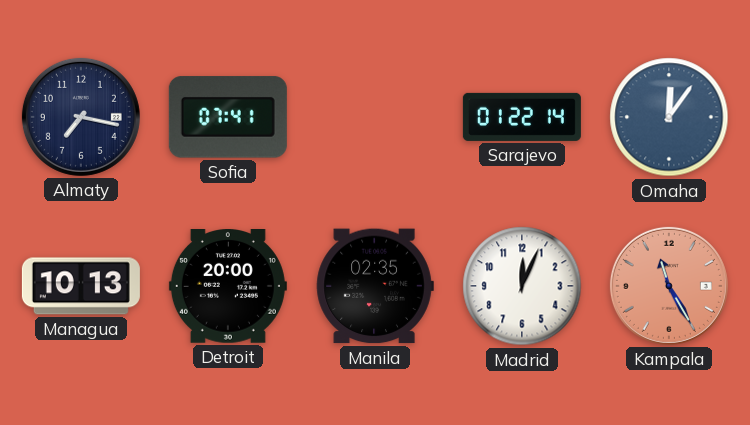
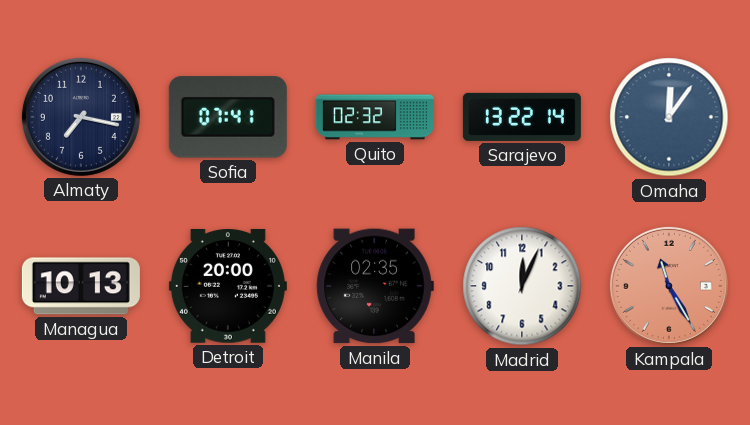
Quito: none -> 02:32 (375, 117)
Sarajevo: 01:22 -> 13:22 (522, 117)
